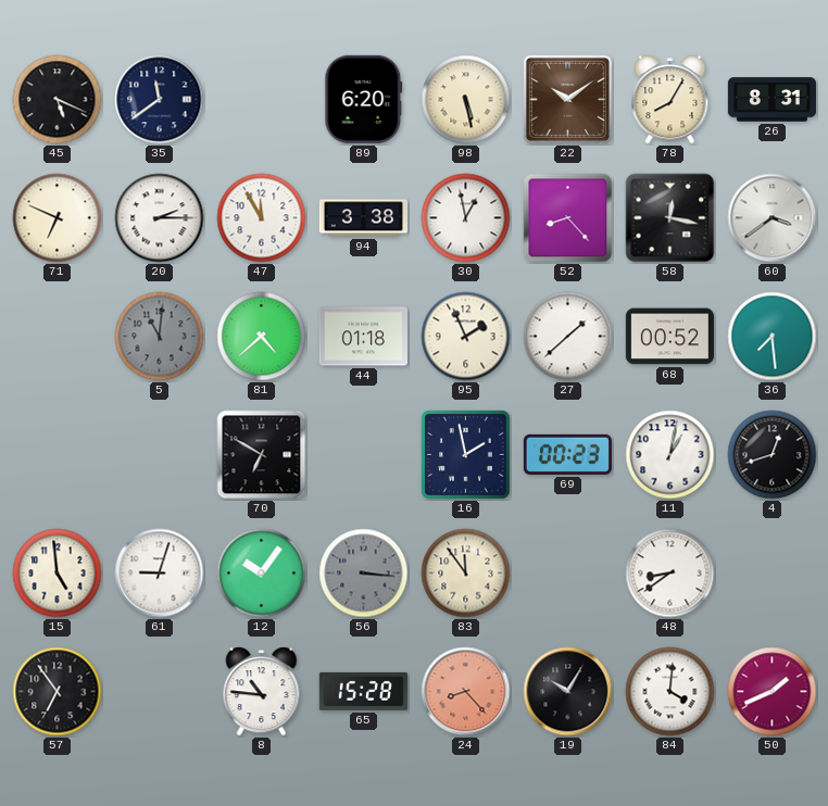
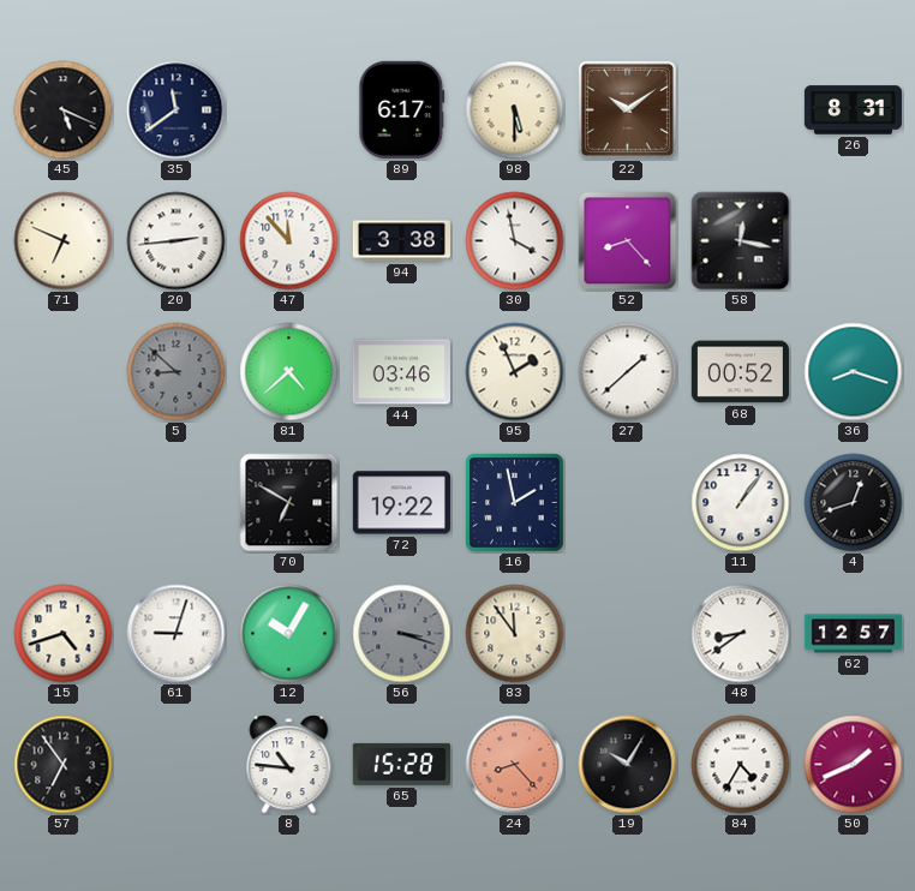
89: 6:20 -> 6:17 (402, 109)
98: 5:28 -> 5:30 (515, 110)
78: 8:05 -> none (670, 100)
20: 2:15 -> 2:44 (177, 241)
47: 11:55 -> 11:53 (289, 241)
30: 12:58 -> 3:58 (515, 241)
60: 3:39 -> none (773, 218)
5: 11:01 -> 8:52 (177, 372)
44: 01:18 -> 03:46 (401, 372)
36: 7:29 -> 8:18 (854, 372)
72: none -> 19:22 (401, 503)
69: 00:23 -> none (567, 454)
11: 1:02 -> 1:06 (741, 503)
15: 4:59 -> 4:42 (64, 634)
12: 10:06 -> 10:05 (289, 634)
56: 3:16 -> 3:18 (402, 634)
62: none -> 12:57 (853, 634)
84: 4:01 -> 4:35 (741, 765)
